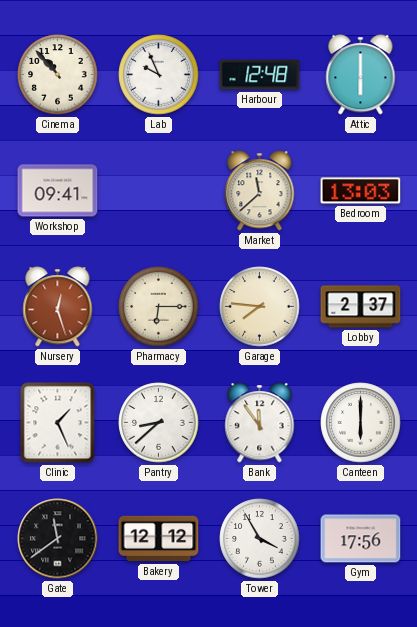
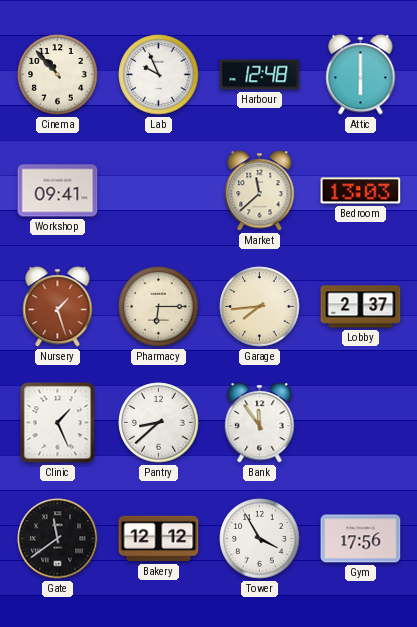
Nursery: 12:27 -> 1:27 (58, 307)
Garage: 7:46 -> 7:44 (260, 307)
Canteen: 6:00 -> none (361, 423)
